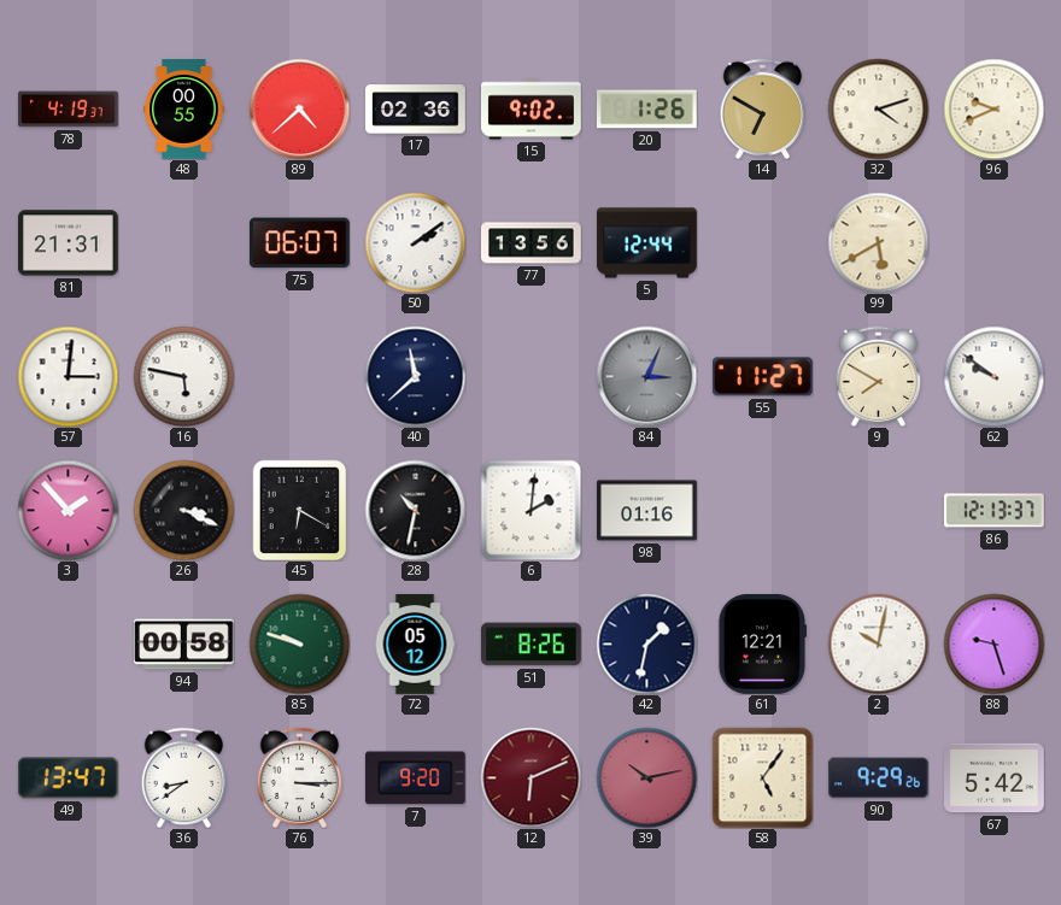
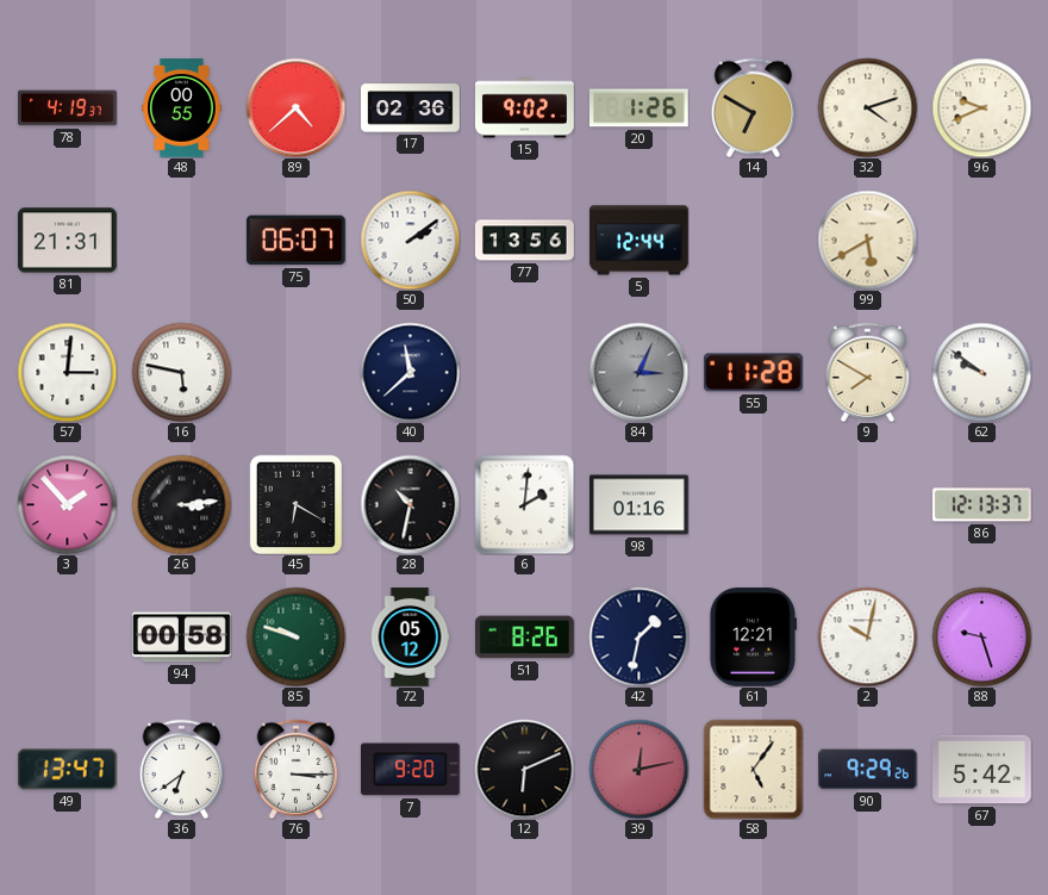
55: 11:27 -> 11:28 (753, 373)
26: 3:19 -> 3:14 (181, 504)
36: 8:39 -> 6:39 (182, 769)
12 dial: burgundy -> black (524, 769)
39: 10:13 -> 12:13 (638, 769)
